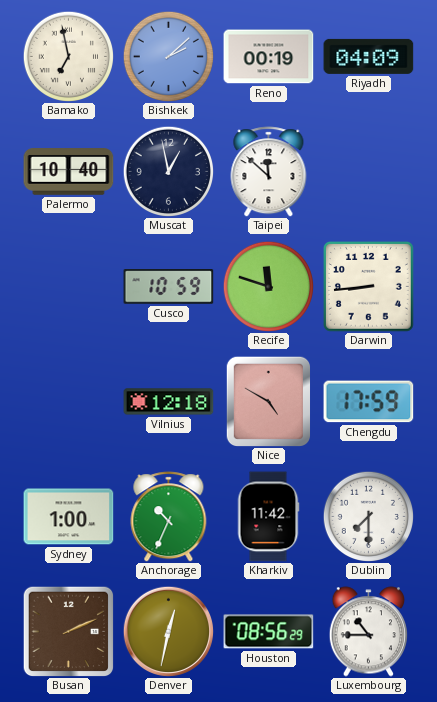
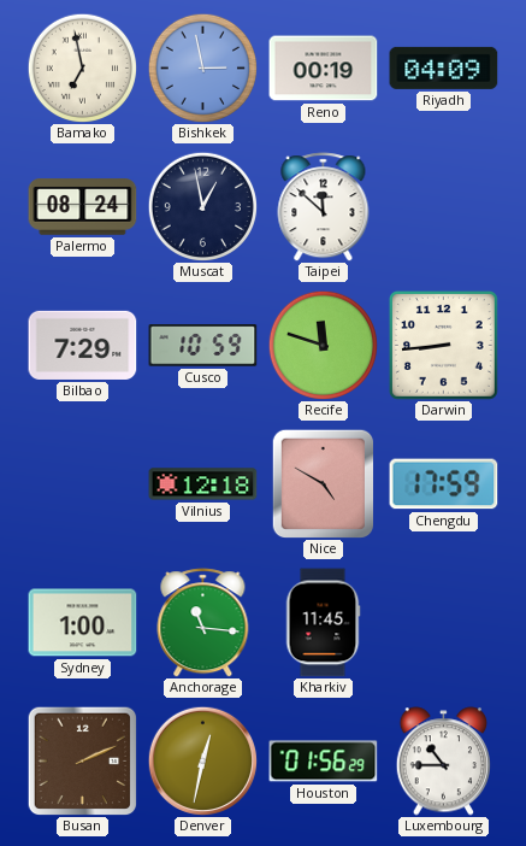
Bishkek: 2:08 -> 2:58 (202, 67)
Palermo: 10:40 -> 08:24 (83, 207)
Bilbao: none -> 7:29 (83, 345)
Anchorage: 10:34 -> 11:16 (203, 623)
Kharkiv: 11:42 -> 11:45 (323, 623)
Dublin: 7:30 -> none (368, 516)
Houston: 08:56 -> 01:56 (324, 762)
